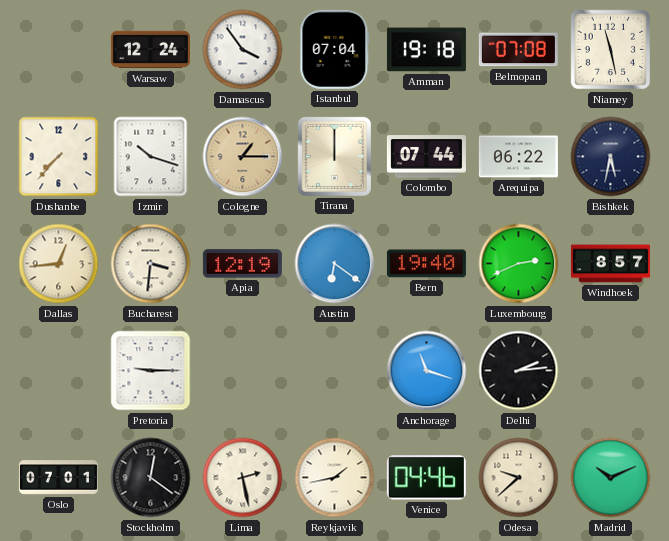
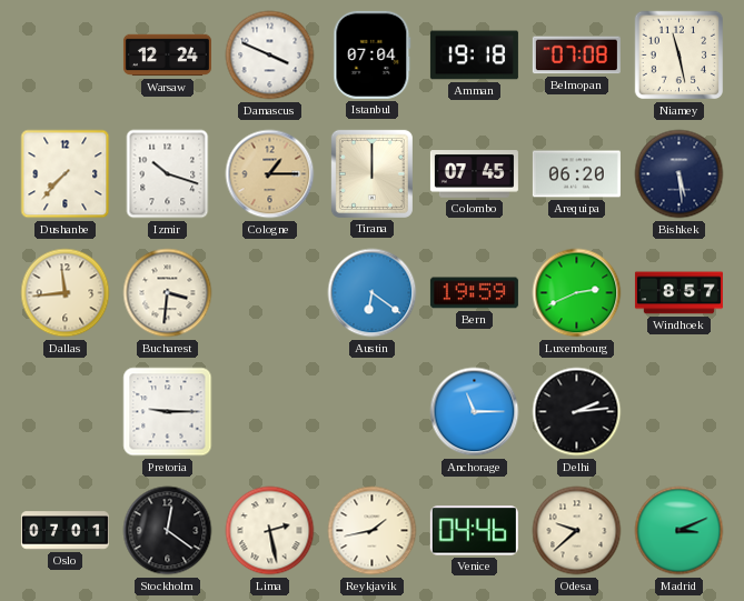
Damascus: 3:54 -> 3:49 (270, 56)
Colombo: 07:44 -> 07:45 (474, 174)
Arequipa: 06:22 -> 06:20 (576, 174)
Bishkek: 5:32 -> 5:29 (679, 174)
Dallas: 12:44 -> 11:44 (66, 293)
Apia: 12:19 -> none (242, 264)
Bern: 19:40 -> 19:59 (474, 293)
Anchorage: 11:18 -> 11:15 (475, 412)
Madrid: 10:11 -> 3:11 (679, 531)
